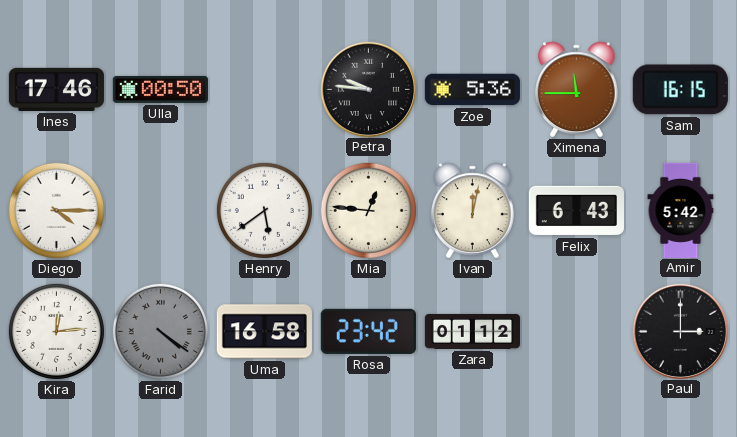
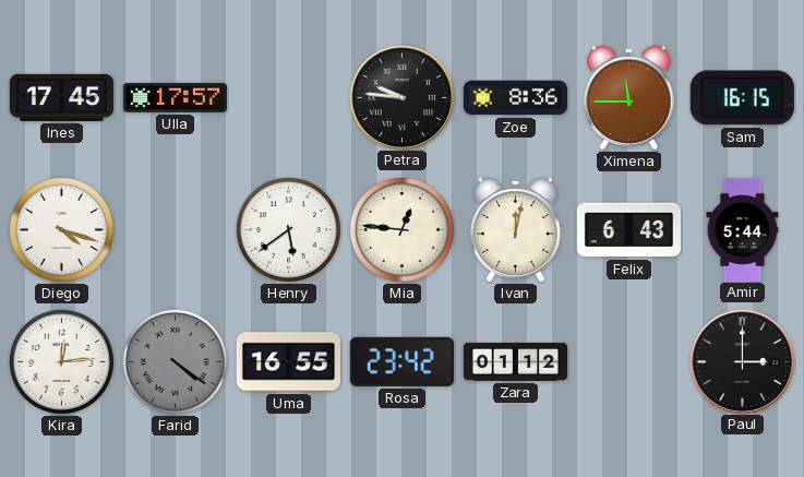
Ines: 17:46 -> 17:45 (61, 97)
Ulla: 00:50 -> 17:57 (175, 97)
Zoe: 5:36 -> 8:36 (515, 98)
Diego: 4:15 -> 4:18 (61, 229)
Amir: 5:42 -> 5:44 (743, 229)
Uma: 16:58 -> 16:55 (288, 362)
